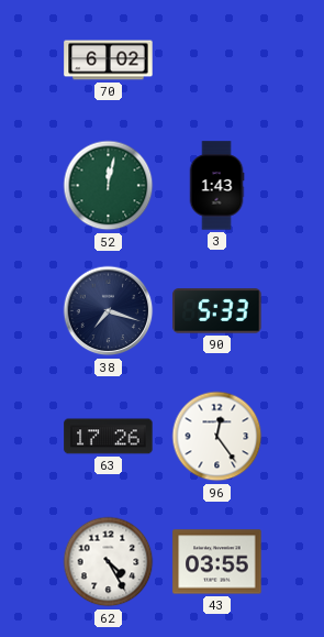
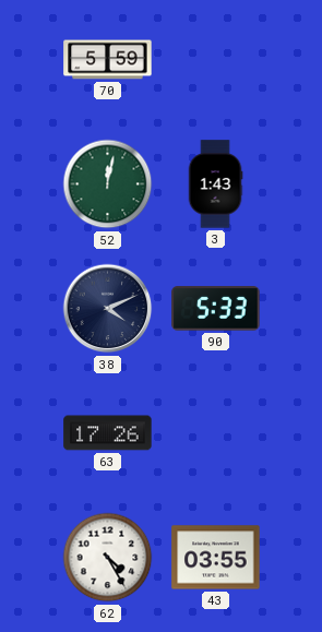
70: 6:02 -> 5:59 (108, 60)
38: 7:18 -> 4:11 (108, 309)
96: 12:24 -> none (217, 437)
